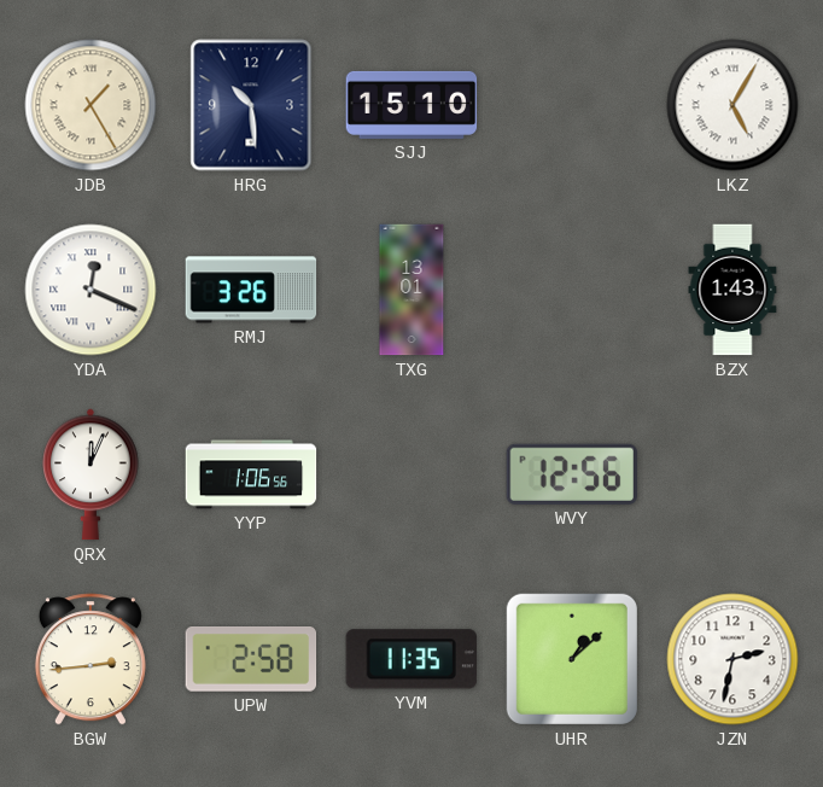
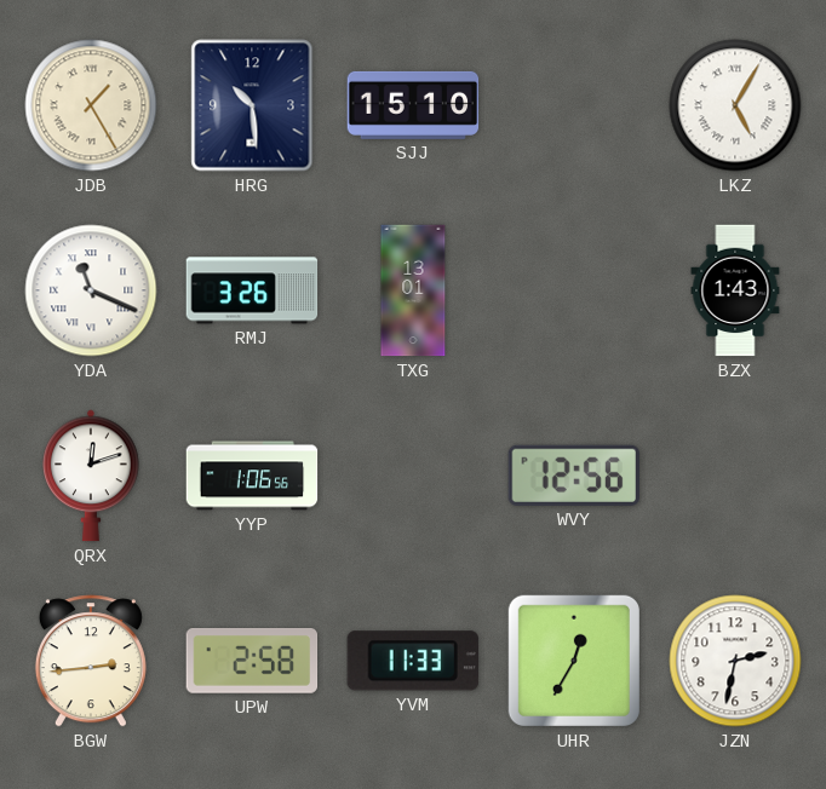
YDA: 12:19 -> 11:19 (91, 290)
QRX: 12:04 -> 12:12 (91, 476)
YVM: 11:35 -> 11:33 (413, 661)
UHR: 1:08 -> 12:35 (574, 661)
